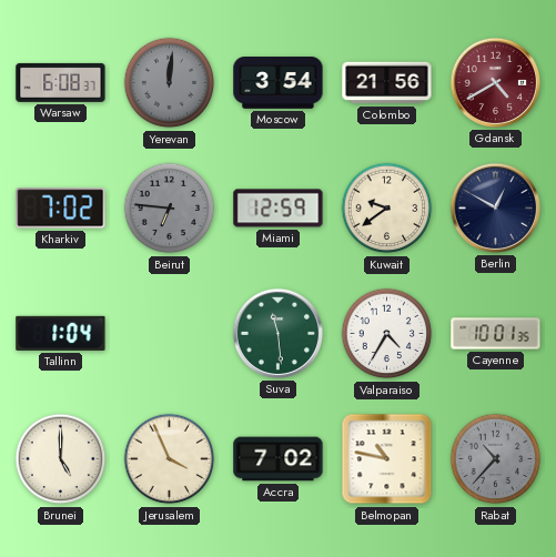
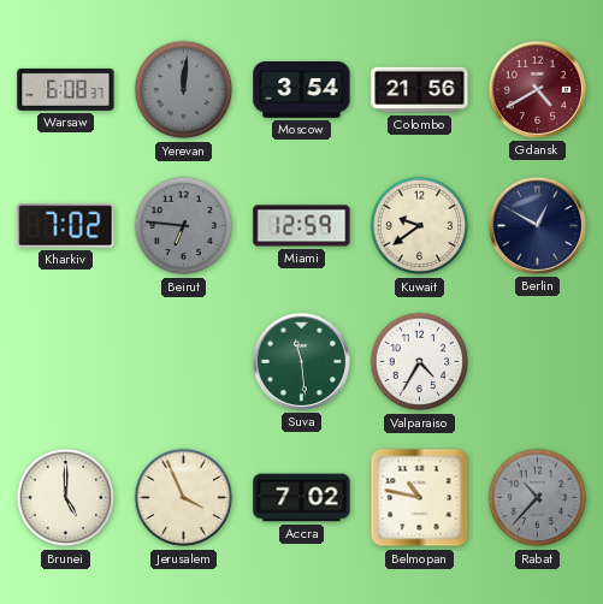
Tallinn: 1:04 -> none (61, 333)
Cayenne: 10:01 -> none (496, 334)
